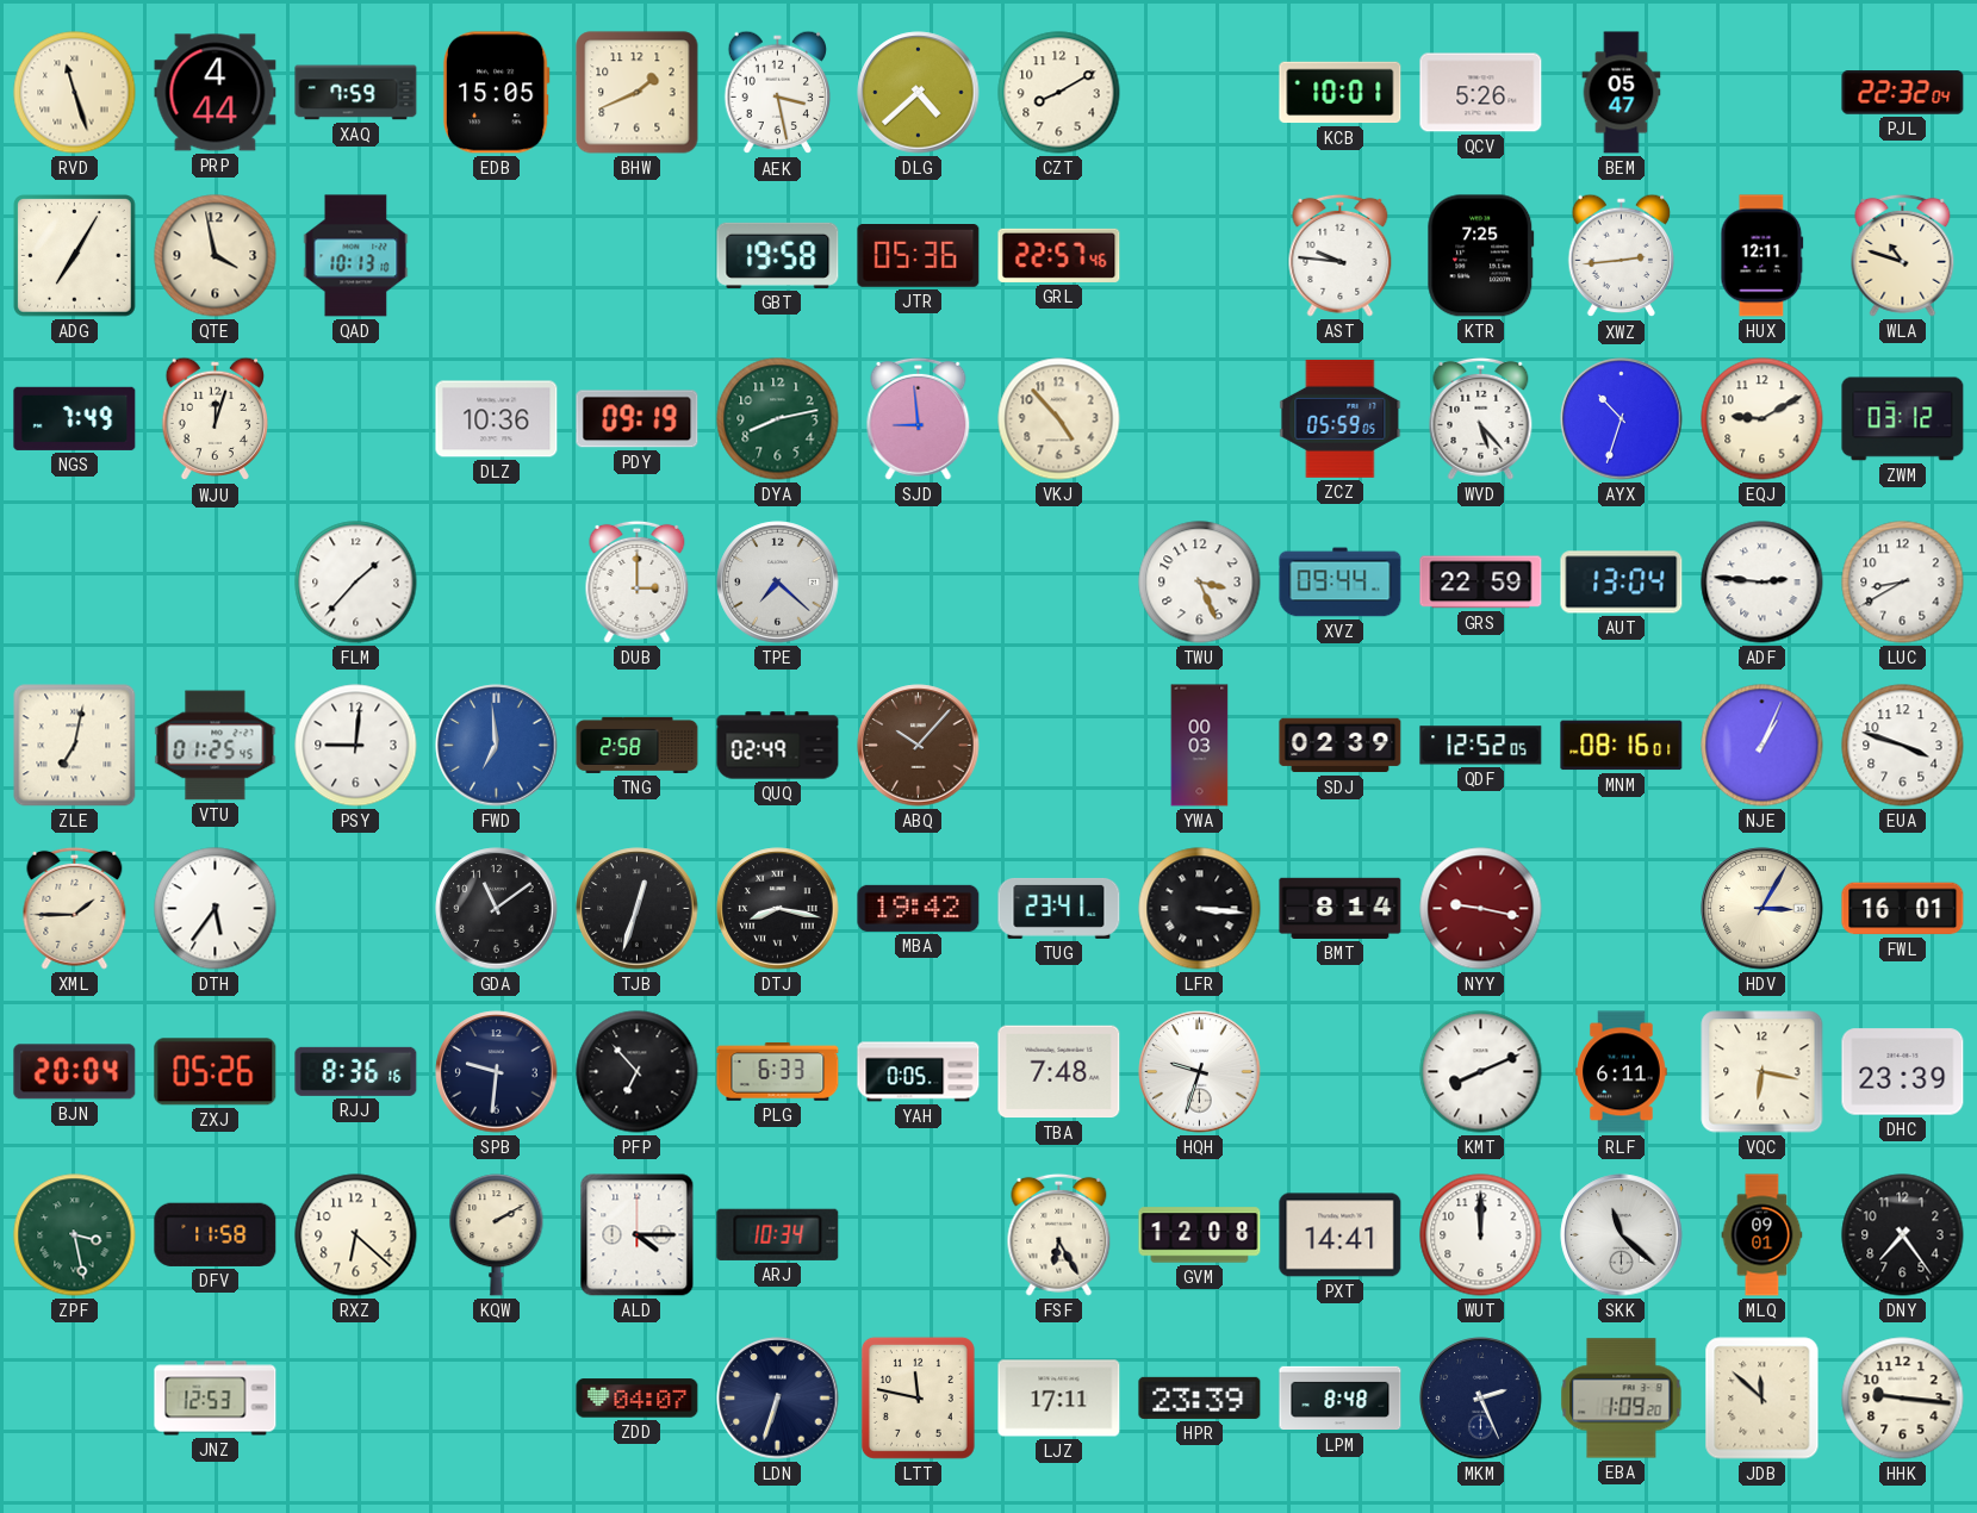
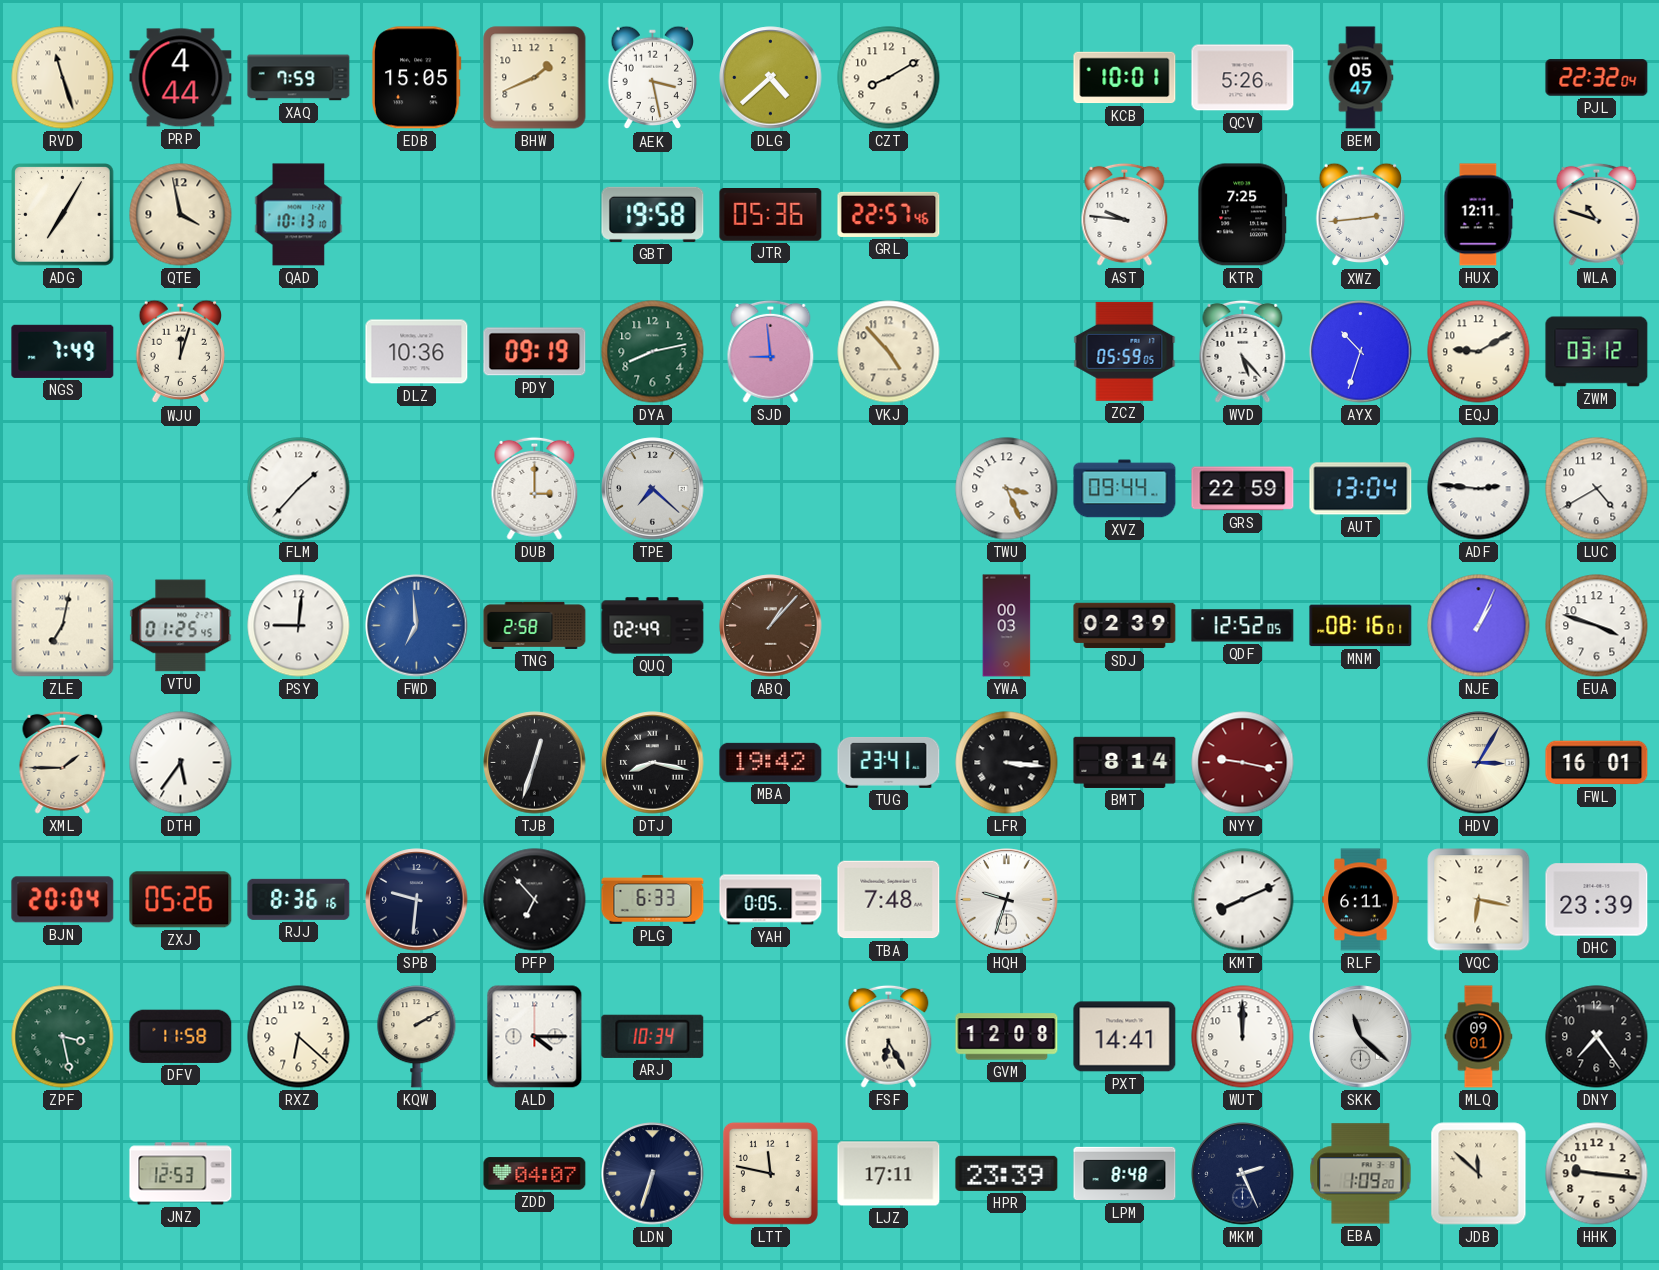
LUC: 8:40 -> 4:40 (1597, 489)
ABQ: 10:07 -> 1:07 (771, 626)
GDA: 11:09 -> none (497, 909)
